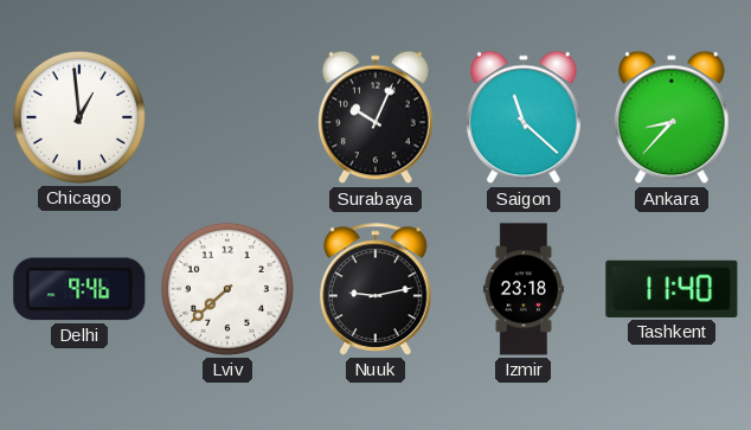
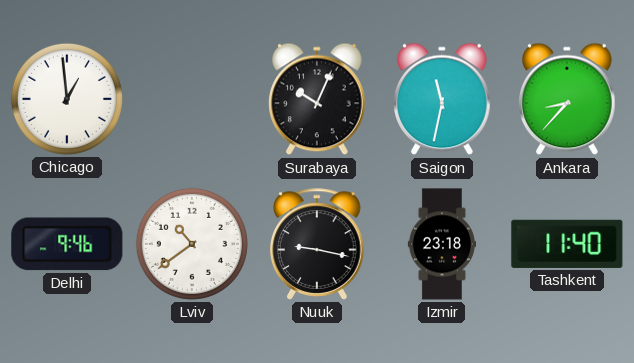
Saigon: 11:22 -> 11:32 (442, 99)
Lviv: 7:38 -> 10:39 (192, 244)
Nuuk: 9:13 -> 9:17 (317, 244)
